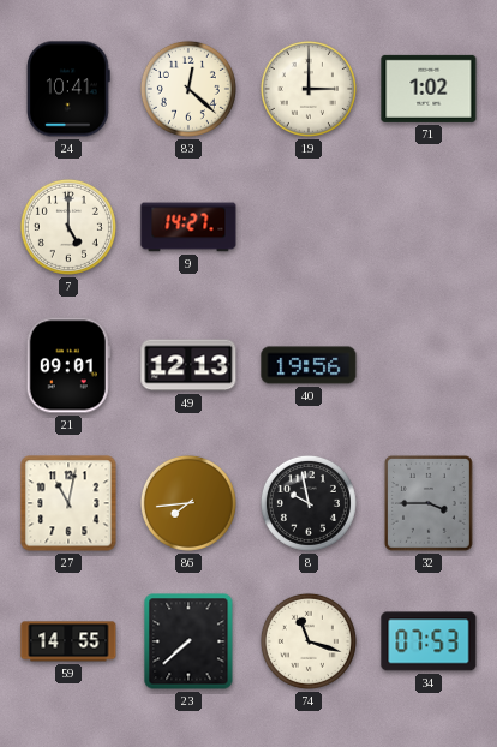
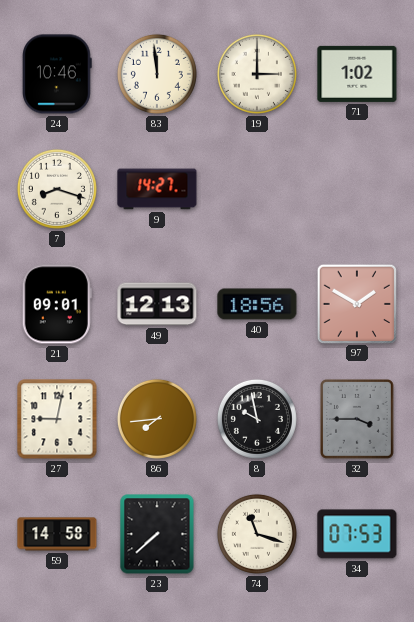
24: 10:41 -> 10:46 (58, 74)
83: 12:22 -> 11:59 (157, 74)
7: 5:00 -> 8:18 (57, 189)
40: 19:56 -> 18:56 (257, 304)
97: none -> 1:50 (356, 303)
27: 11:02 -> 9:02 (57, 419)
59: 14:55 -> 14:58 (57, 534)
